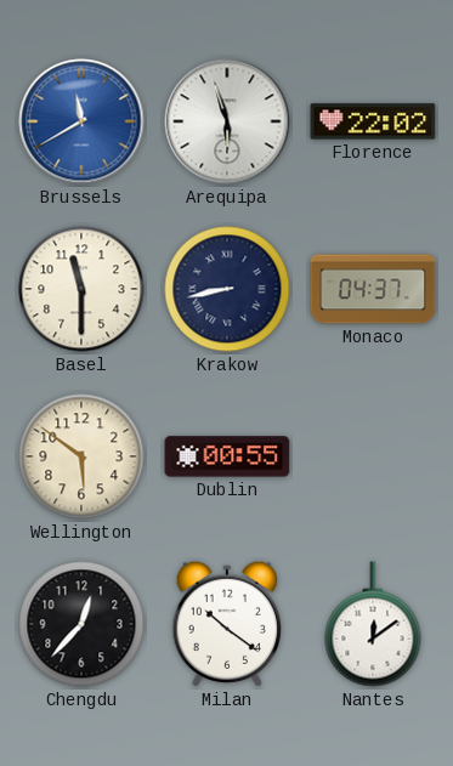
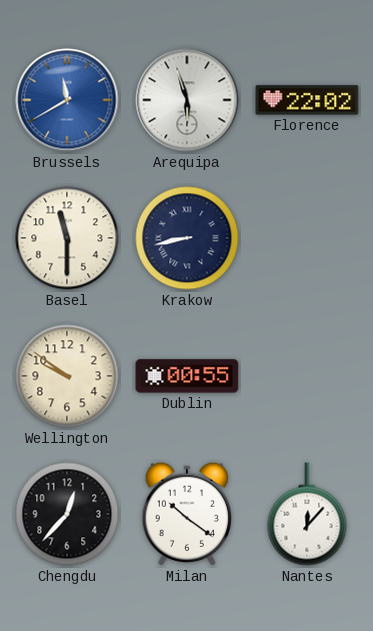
Monaco: 04:37 -> none (373, 289)
Wellington: 5:51 -> 9:51 (67, 376)
Nantes: 12:09 -> 12:07 (307, 514)
